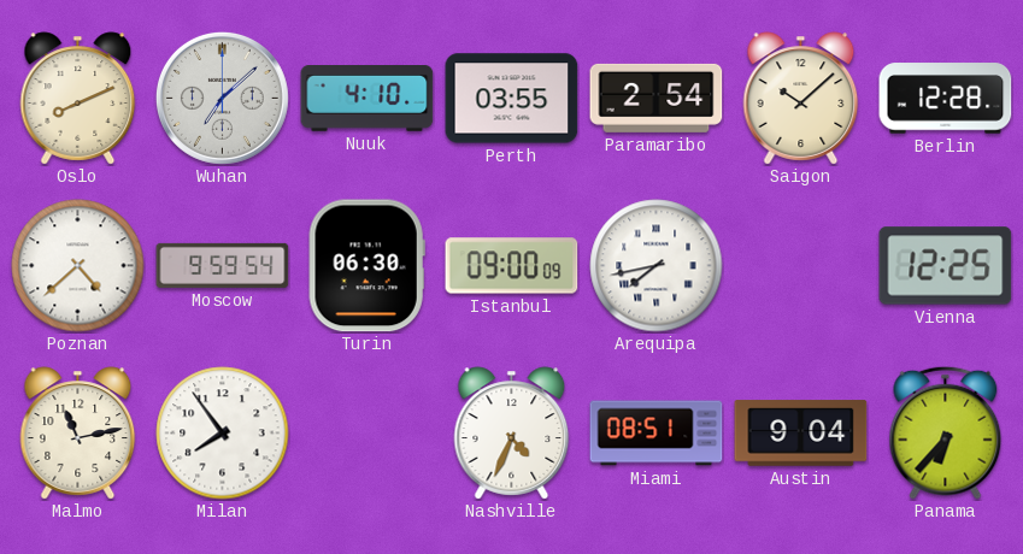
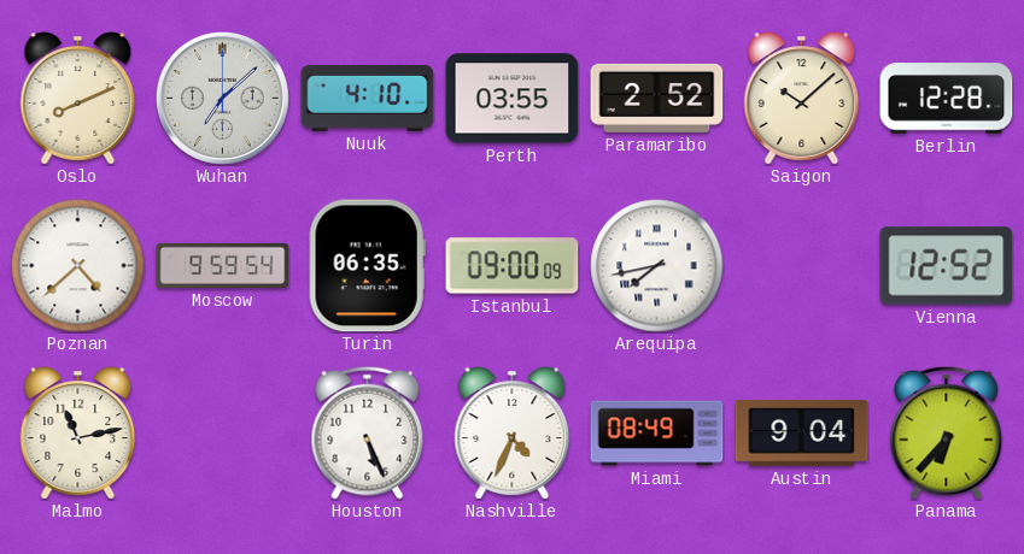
Paramaribo: 2:54 -> 2:52 (657, 98)
Turin: 06:30 -> 06:35 (367, 266)
Vienna: 12:25 -> 12:52 (947, 266)
Milan: 7:54 -> none (223, 434)
Houston: none -> 5:26 (368, 432)
Miami: 08:51 -> 08:49 (657, 434)
